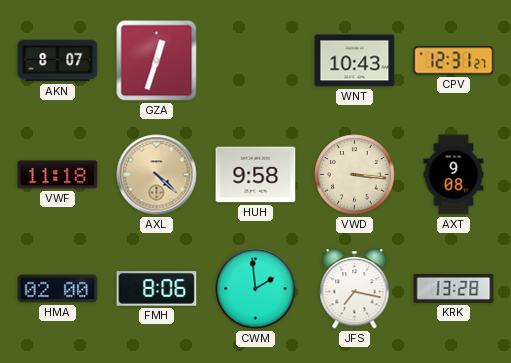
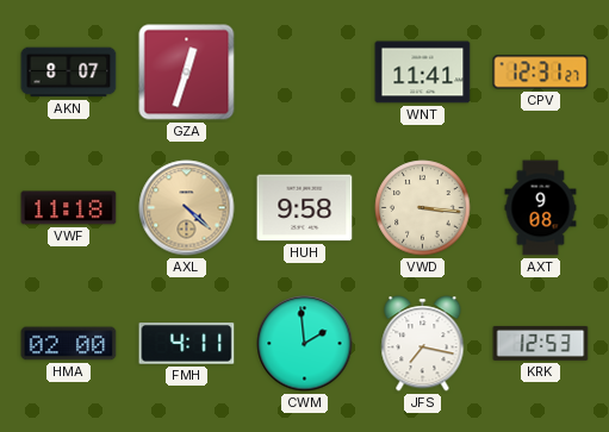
WNT: 10:43 -> 11:41 (423, 73)
FMH: 8:06 -> 4:11 (187, 344)
KRK: 13:28 -> 12:53 (541, 343)
